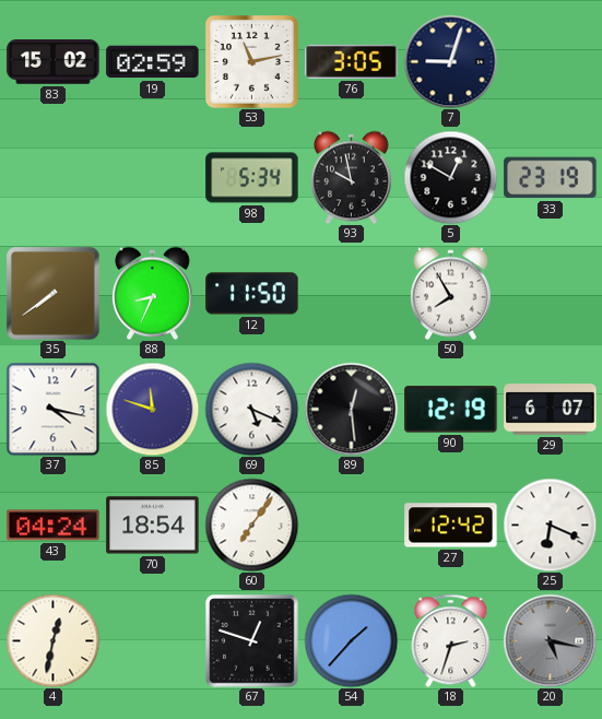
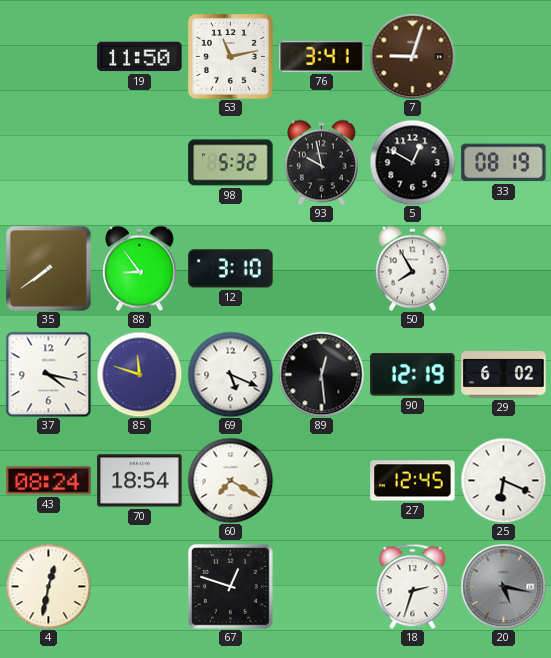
83: 15:02 -> none (54, 62)
19: 02:59 -> 11:50 (140, 57)
76: 3:05 -> 3:41 (322, 56)
7 dial: navy -> brown (412, 56)
98: 5:34 -> 5:32 (231, 163)
33: 23:19 -> 08:19 (504, 163)
88: 8:34 -> 8:54 (140, 268)
12: 11:50 -> 3:10 (231, 269)
29: 6:07 -> 6:02 (504, 375)
43: 04:24 -> 08:24 (49, 481)
60: 7:06 -> 7:20 (230, 480)
27: 12:42 -> 12:45 (413, 481)
54: 1:37 -> none (351, 640)
